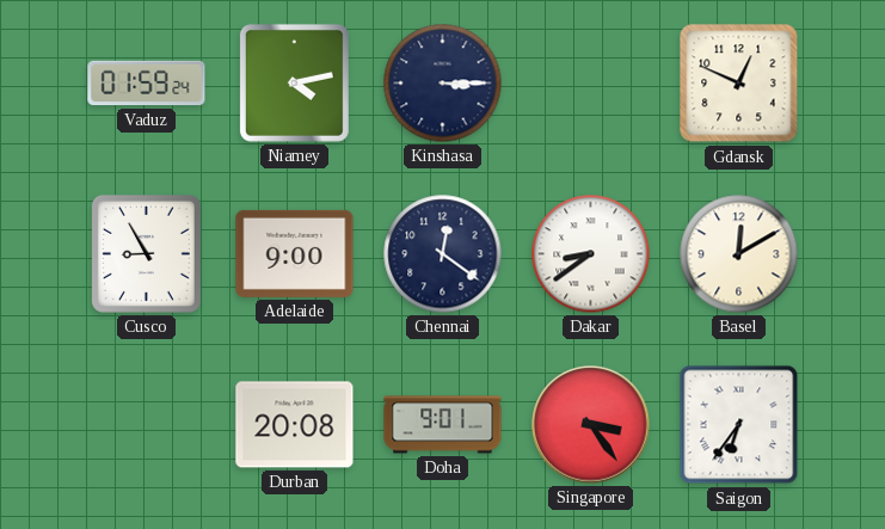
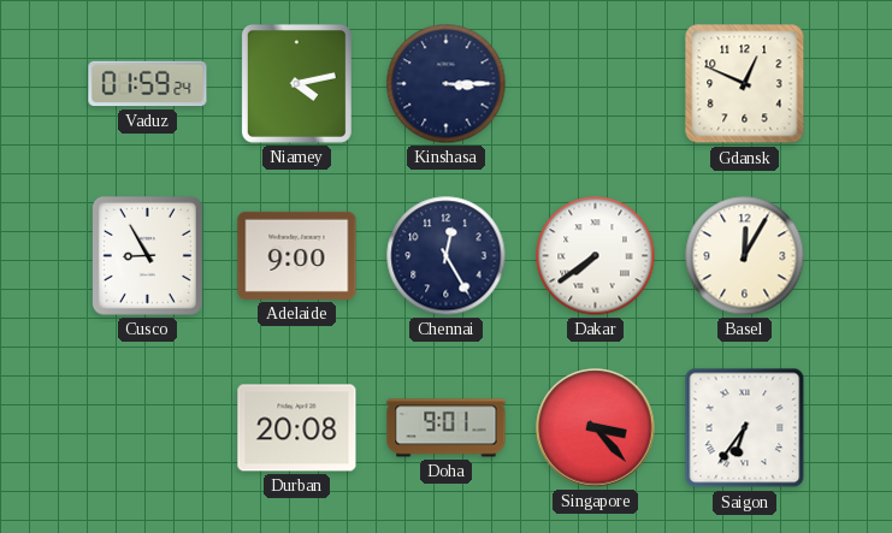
Chennai: 12:21 -> 12:25 (447, 256)
Dakar: 8:39 -> 7:39 (596, 256)
Basel: 12:10 -> 12:05 (745, 256)
Singapore: 3:24 -> 3:23 (596, 428)
